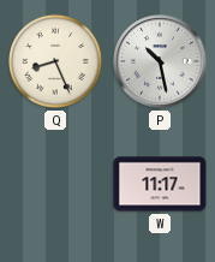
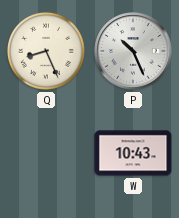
P: 10:28 -> 10:26 (133, 51)
W: 11:17 -> 10:43 (133, 153)
